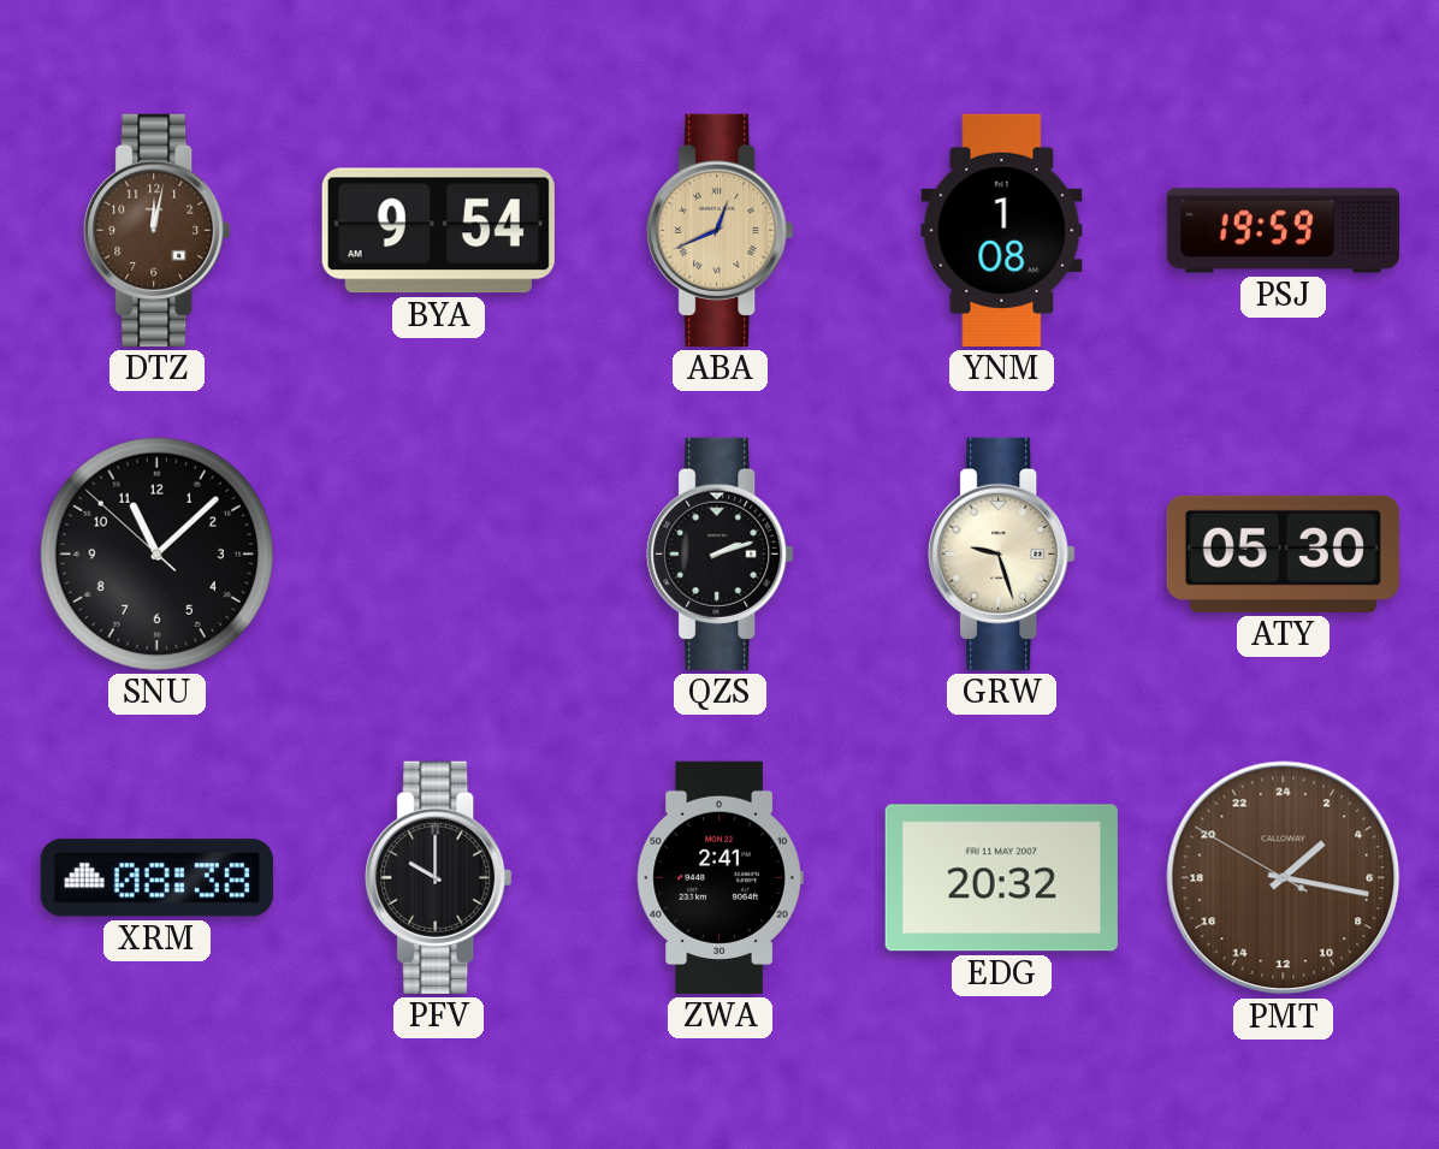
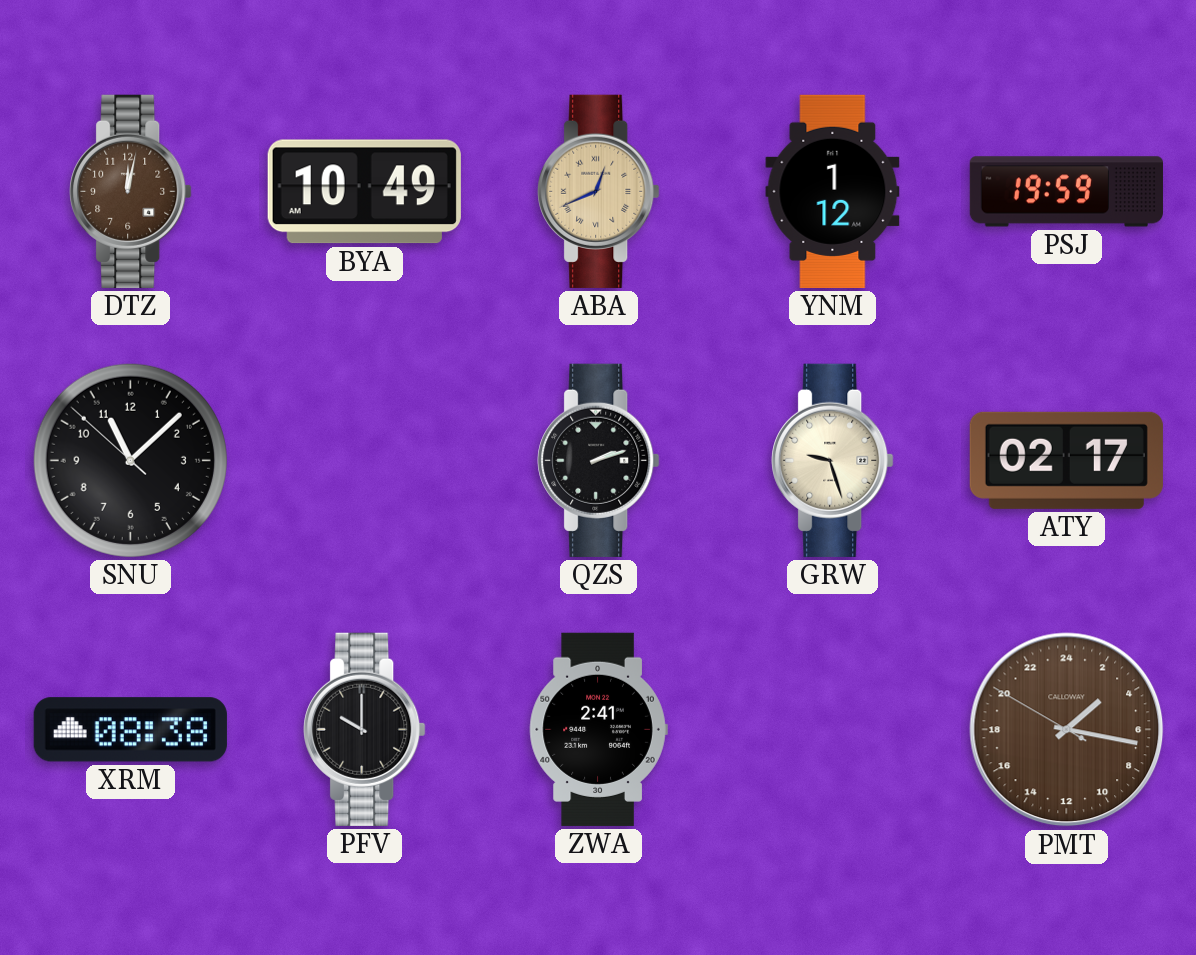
BYA: 9:54 -> 10:49 (364, 192)
YNM: 1:08 -> 1:12 (833, 191)
ATY: 05:30 -> 02:17 (1066, 460)
EDG: 20:32 -> none (1001, 878)
